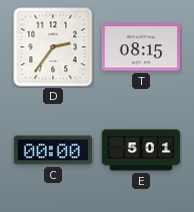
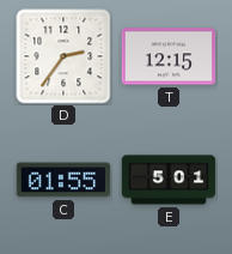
T: 08:15 -> 12:15 (169, 56)
C: 00:00 -> 01:55 (63, 180)
